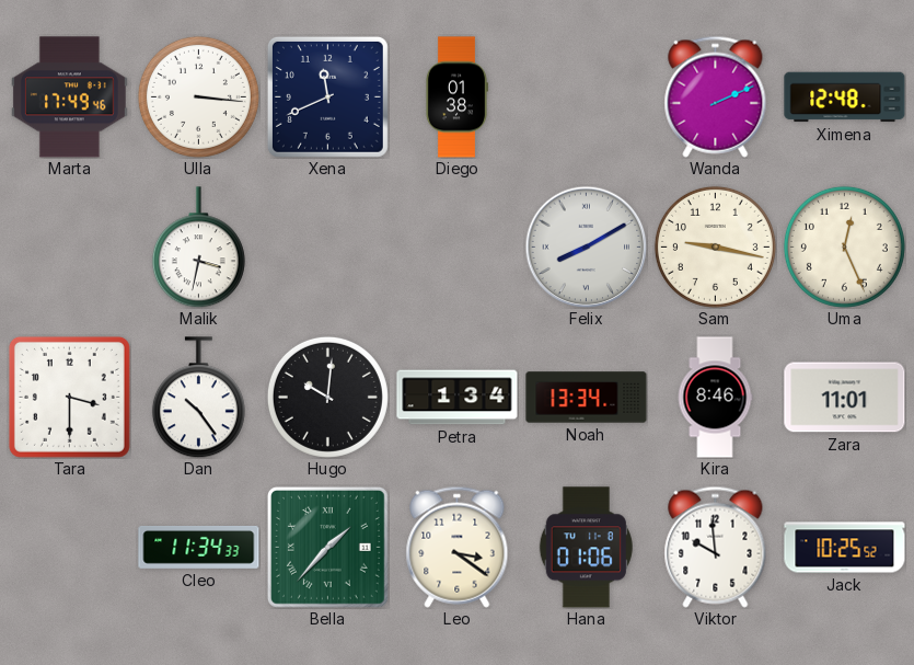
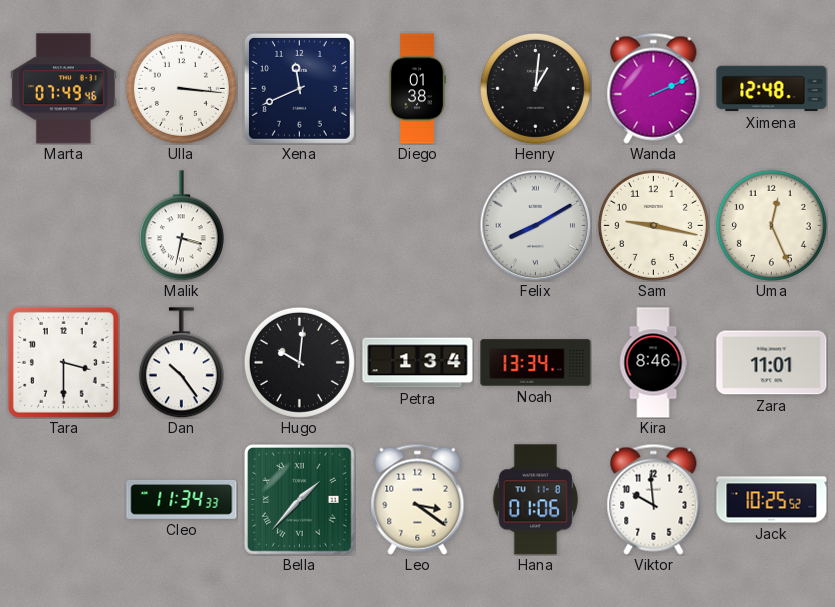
Marta: 17:49 -> 07:49 (63, 89)
Henry: none -> 1:01 (535, 88)
